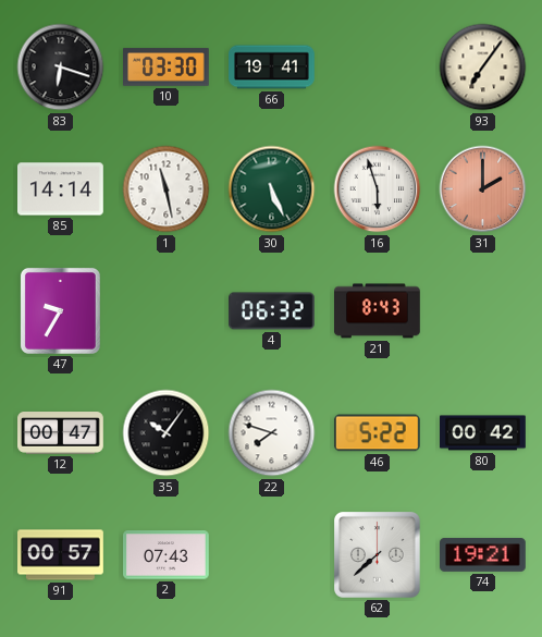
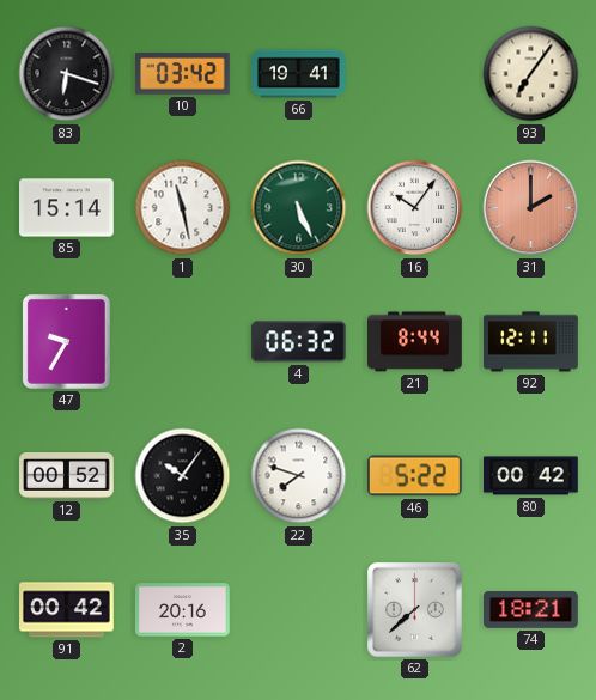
10: 03:30 -> 03:42 (183, 74)
85: 14:14 -> 15:14 (67, 208)
16: 5:57 -> 10:06 (415, 208)
21: 8:43 -> 8:44 (415, 342)
92: none -> 12:11 (531, 342)
12: 00:47 -> 00:52 (67, 476)
91: 00:57 -> 00:42 (67, 610)
2: 07:43 -> 20:16 (183, 610)
74: 19:21 -> 18:21 (531, 610)
